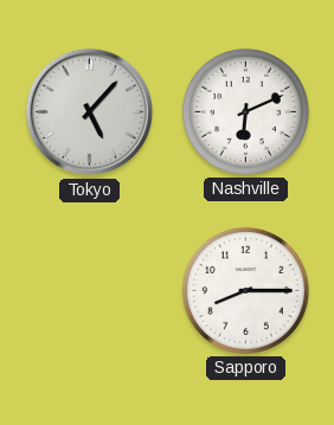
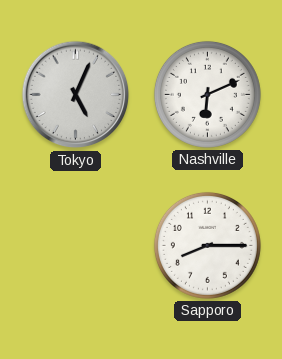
Tokyo: 5:07 -> 5:04 (76, 95)
